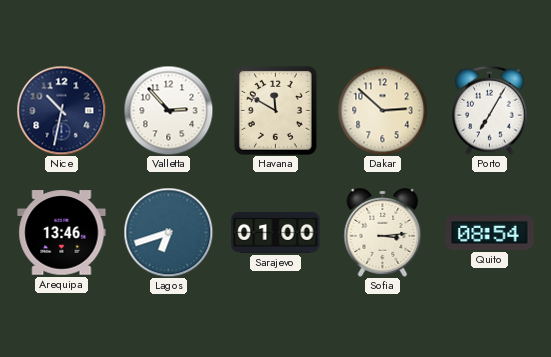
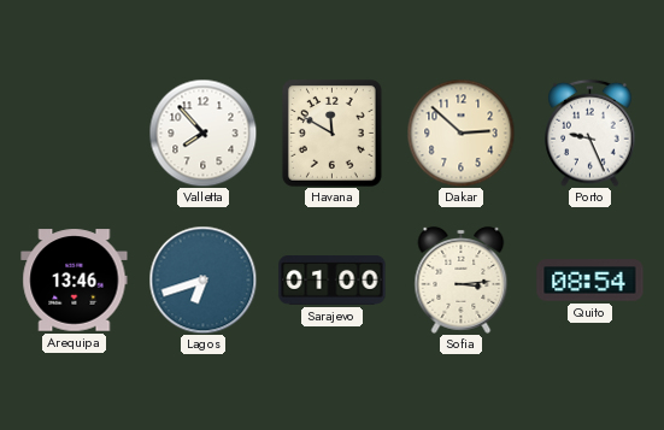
Nice: 10:32 -> none (61, 110)
Valletta: 2:53 -> 7:53 (202, 132)
Porto: 7:05 -> 9:26 (590, 132)
